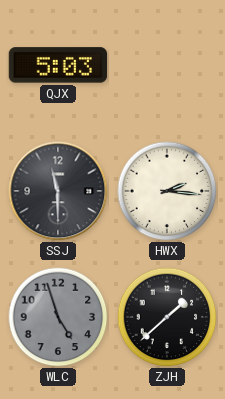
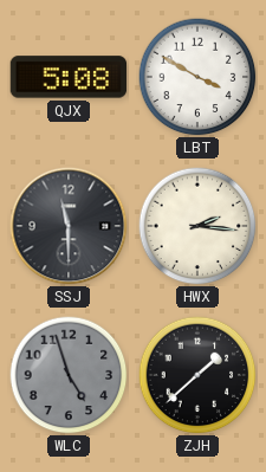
QJX: 5:03 -> 5:08 (69, 77)
LBT: none -> 3:50 (197, 77)
